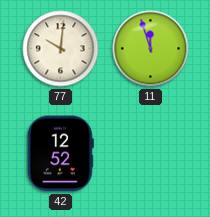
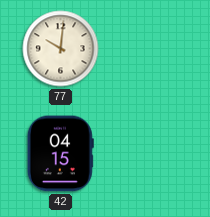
11: 11:57 -> none (151, 49)
42: 12:52 -> 04:15 (60, 154)
